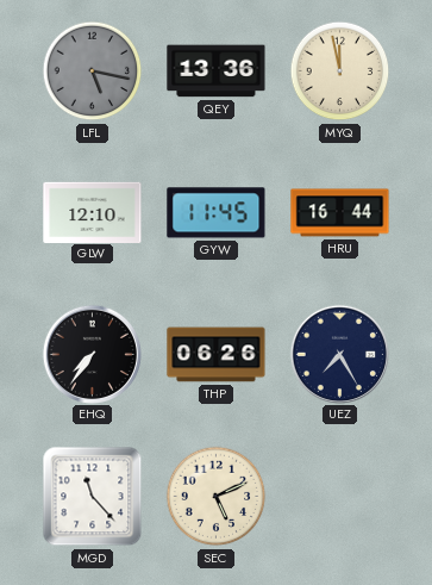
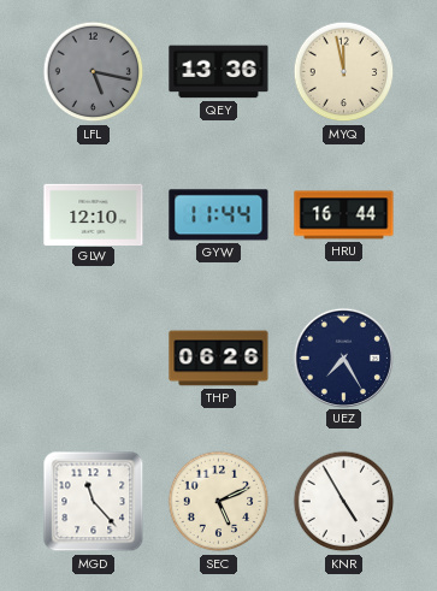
GYW: 11:45 -> 11:44 (219, 215)
EHQ: 7:36 -> none (92, 354)
KNR: none -> 4:55 (344, 502)
